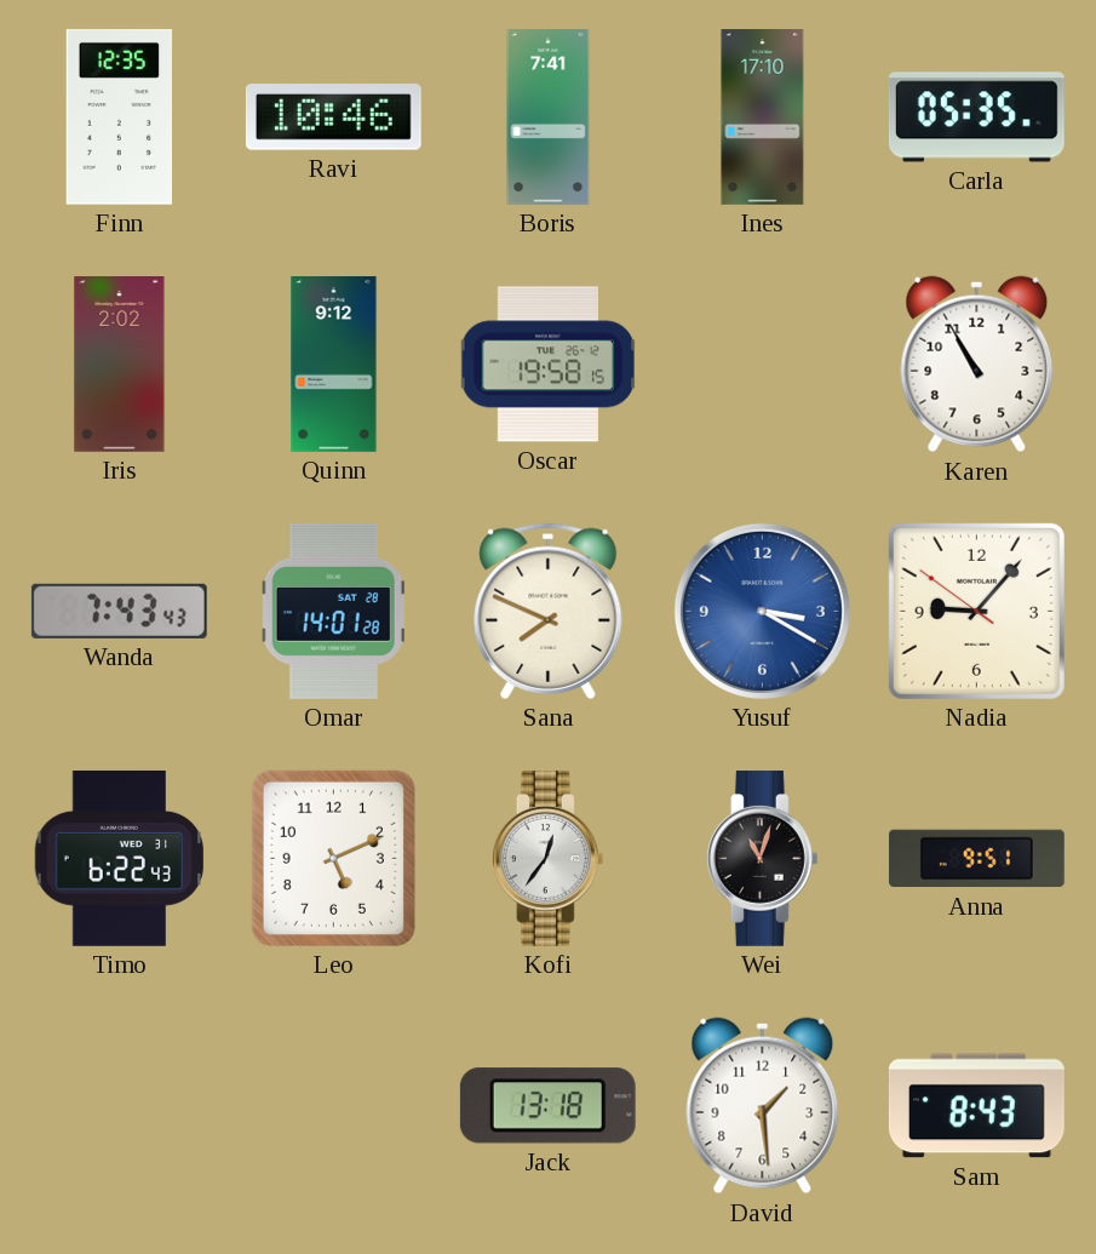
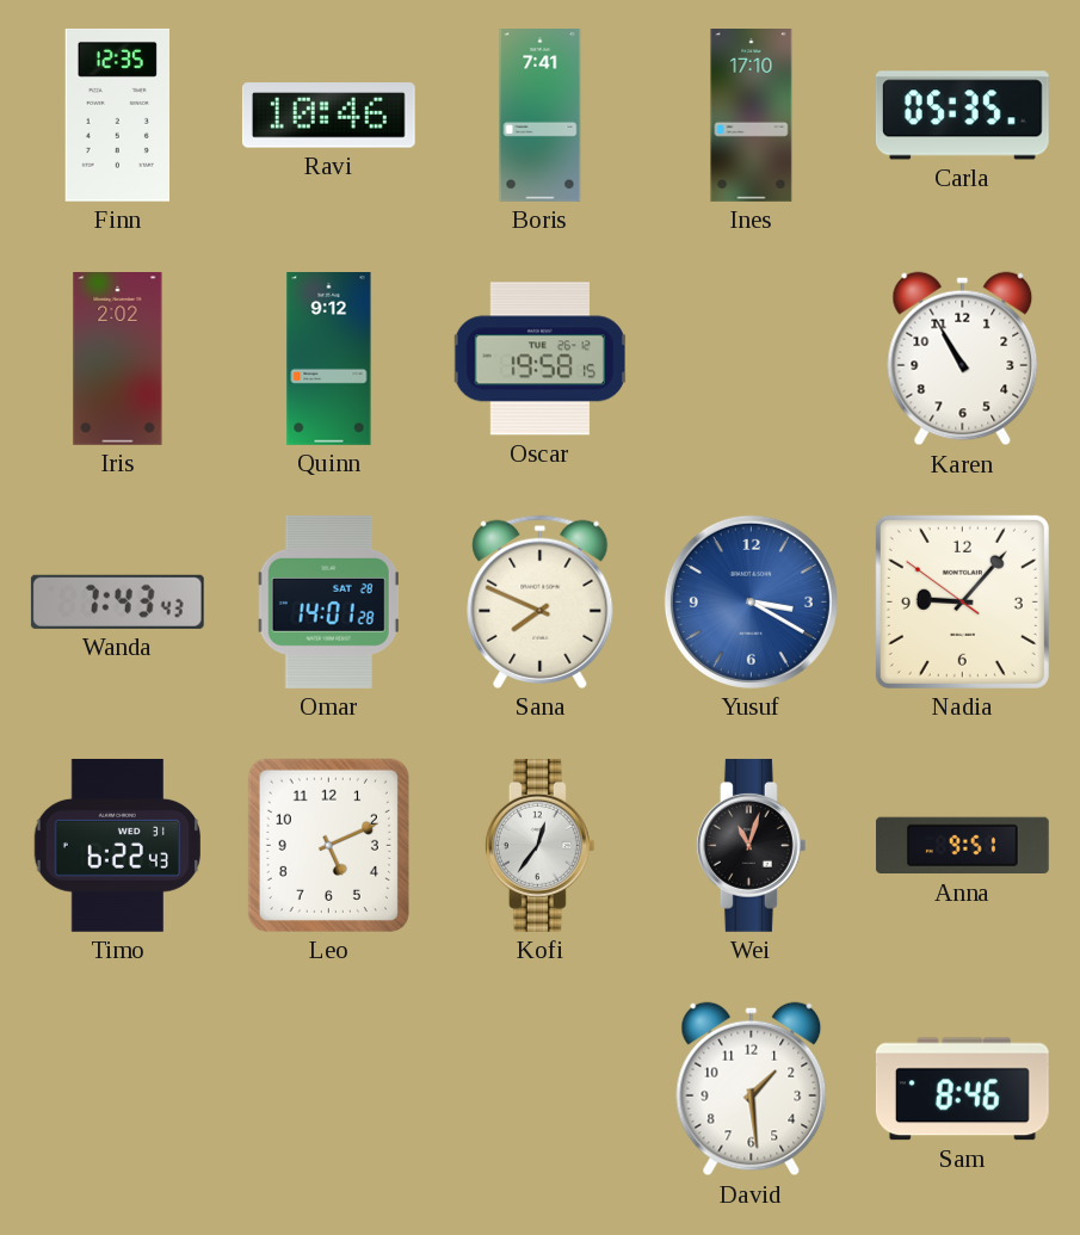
Jack: 13:18 -> none (547, 1106)
Sam: 8:43 -> 8:46 (962, 1089)
